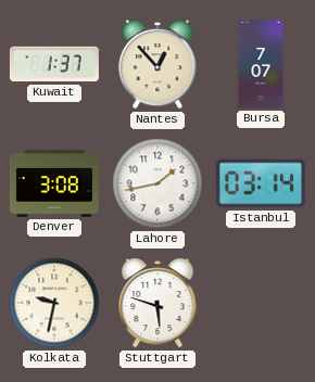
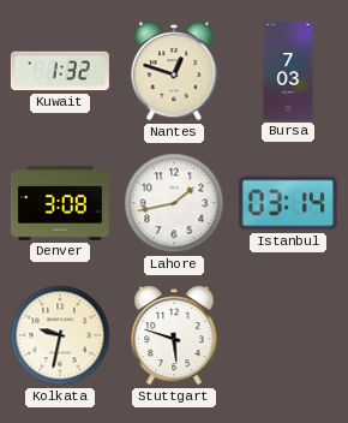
Kuwait: 1:37 -> 1:32 (60, 71)
Nantes: 12:53 -> 12:48 (174, 71)
Bursa: 7:07 -> 7:03 (288, 71)
